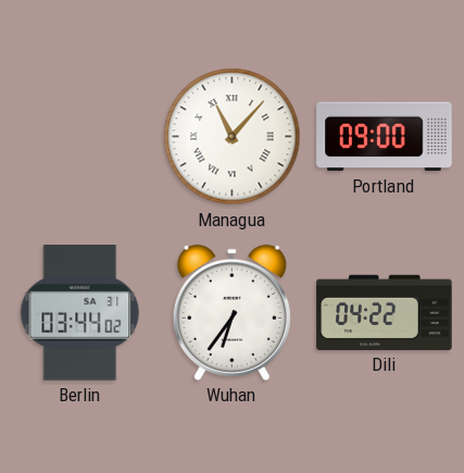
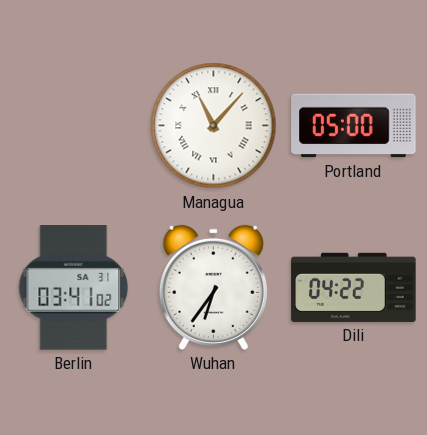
Portland: 09:00 -> 05:00 (354, 126)
Berlin: 03:44 -> 03:41 (74, 288)
